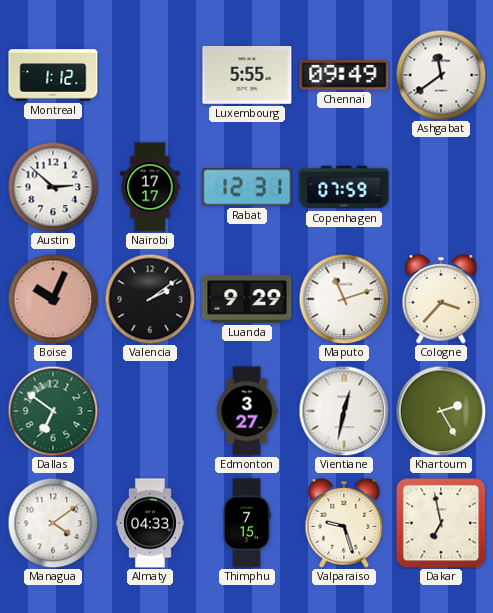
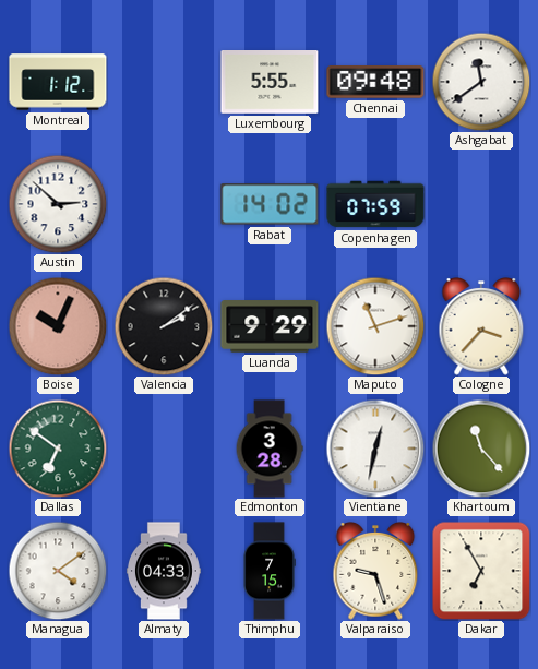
Chennai: 09:49 -> 09:48 (375, 82)
Nairobi: 17:17 -> none (150, 187)
Rabat: 12:31 -> 14:02 (270, 204)
Edmonton: 3:27 -> 3:28 (270, 449)
Khartoum: 2:25 -> 11:23 (481, 449)
Dakar: 6:58 -> 6:55 (481, 571)
